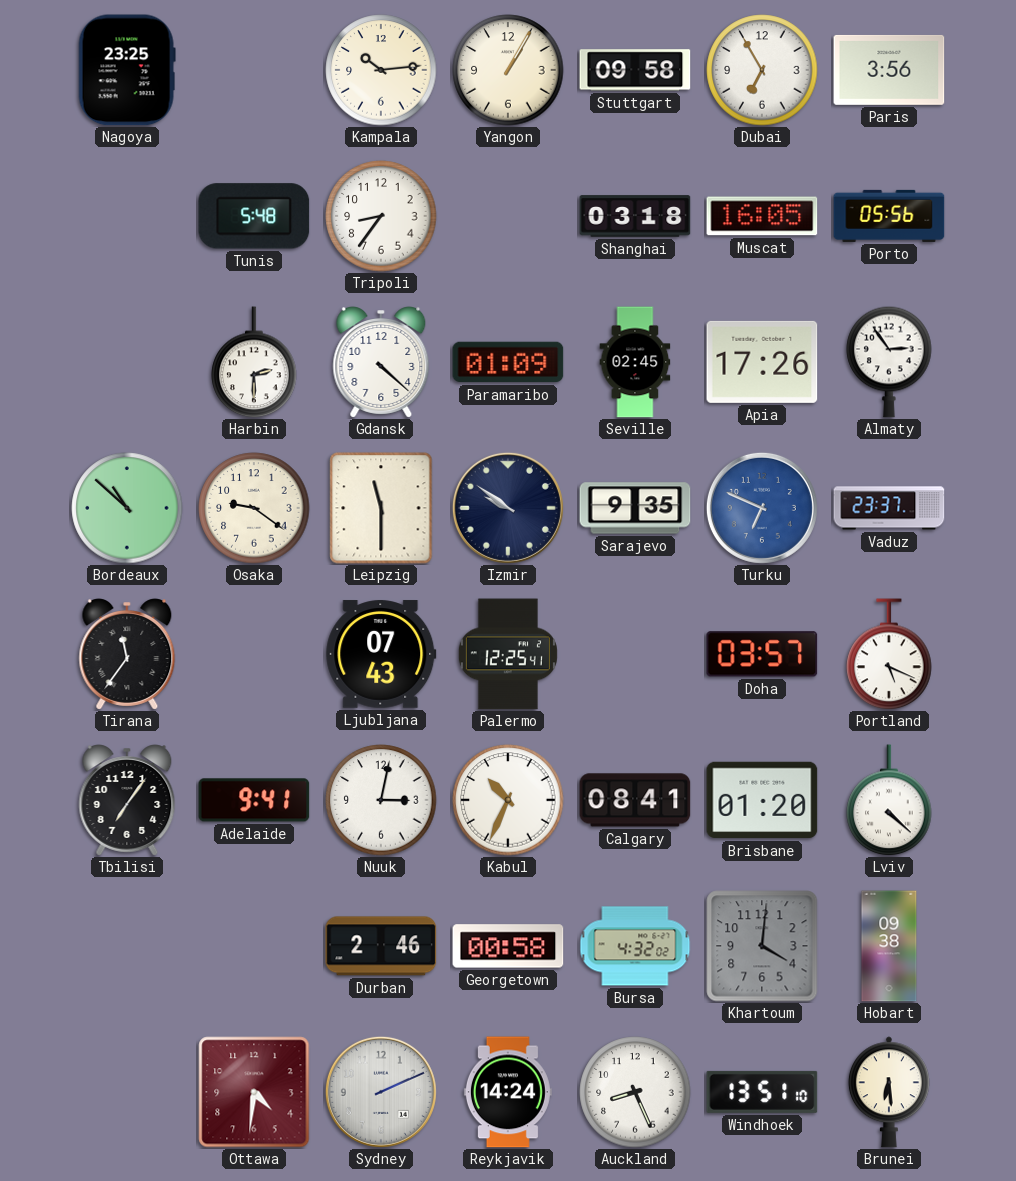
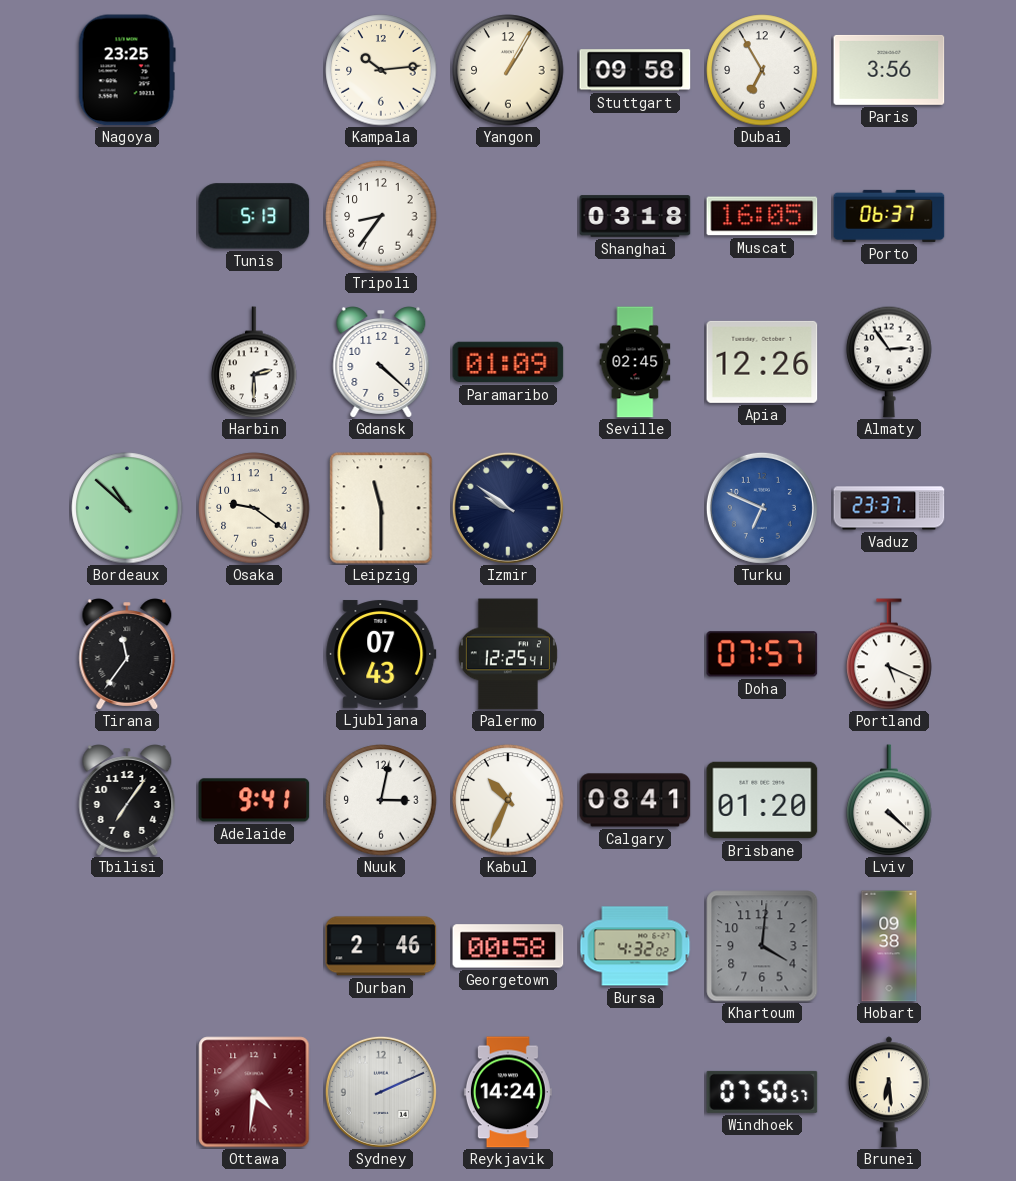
Tunis: 5:48 -> 5:13 (254, 216)
Porto: 05:56 -> 06:37 (889, 216)
Apia: 17:26 -> 12:26 (762, 362)
Sarajevo: 9:35 -> none (635, 508)
Doha: 03:57 -> 07:57 (762, 654)
Auckland: 8:26 -> none (635, 1092)
Windhoek: 13:51 -> 07:50 (762, 1092)
